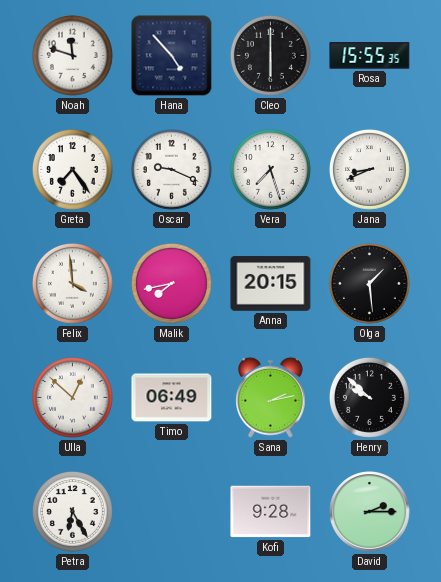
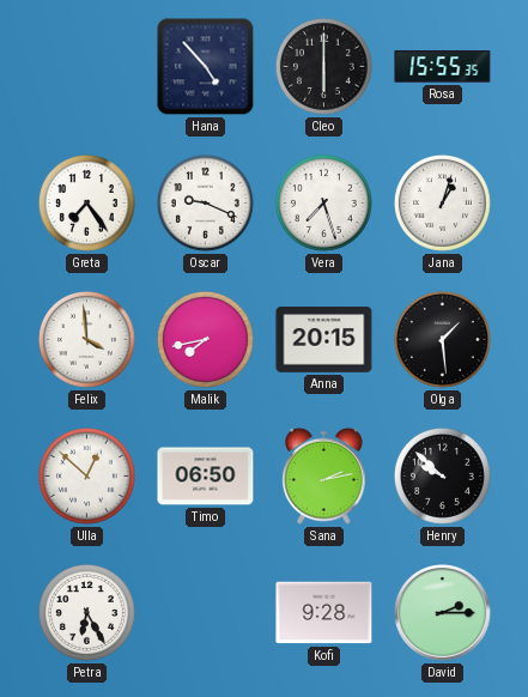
Noah: 11:48 -> none (72, 55)
Jana: 8:41 -> 1:03 (442, 202)
Timo: 06:49 -> 06:50 (206, 477)
